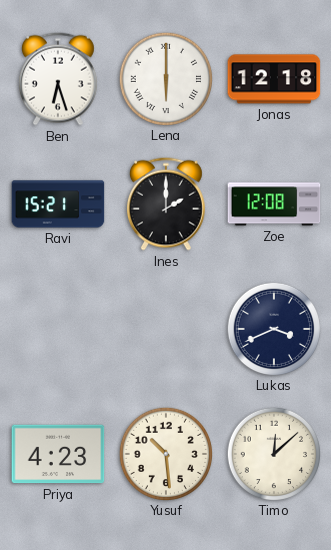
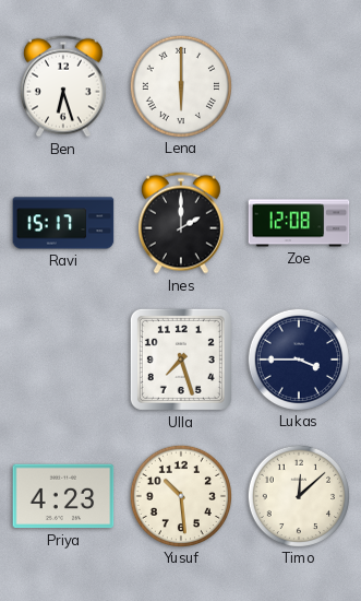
Jonas: 12:18 -> none (274, 79)
Ravi: 15:21 -> 15:17 (63, 223)
Ulla: none -> 7:27 (181, 360)
Lukas: 3:41 -> 3:45 (298, 358)
